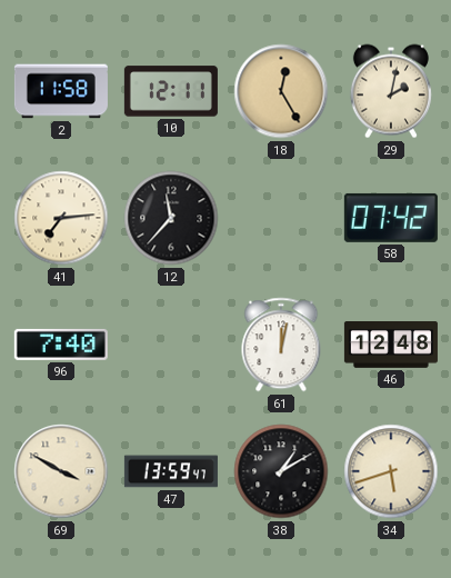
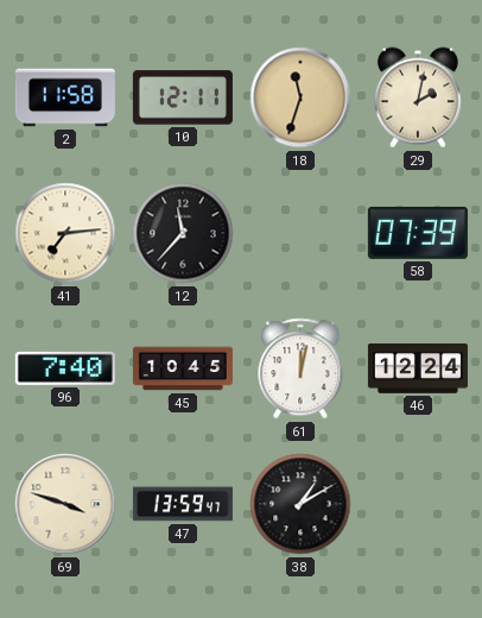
18: 12:25 -> 11:33 (300, 97)
58: 07:42 -> 07:39 (418, 233)
45: none -> 10:45 (183, 368)
46: 12:48 -> 12:24 (418, 370)
69: 3:50 -> 3:48 (65, 504)
34: 5:42 -> none (391, 471)
